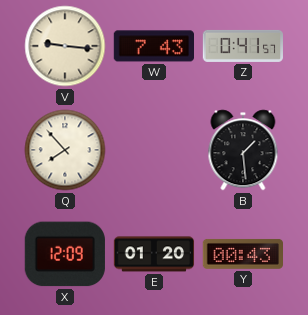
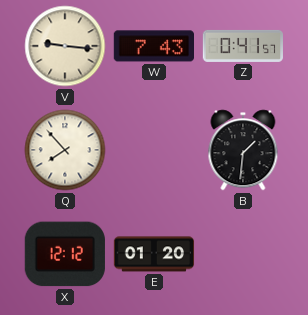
B: 1:29 -> 1:31 (243, 150)
X: 12:09 -> 12:12 (65, 254)
Y: 00:43 -> none (242, 254)
